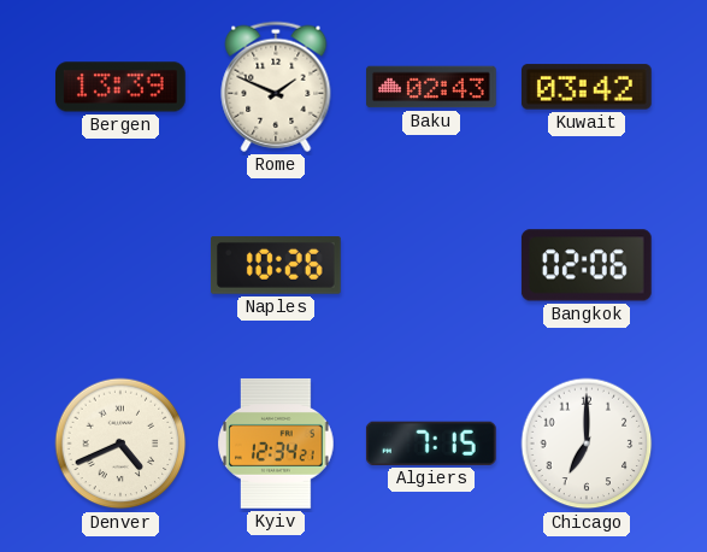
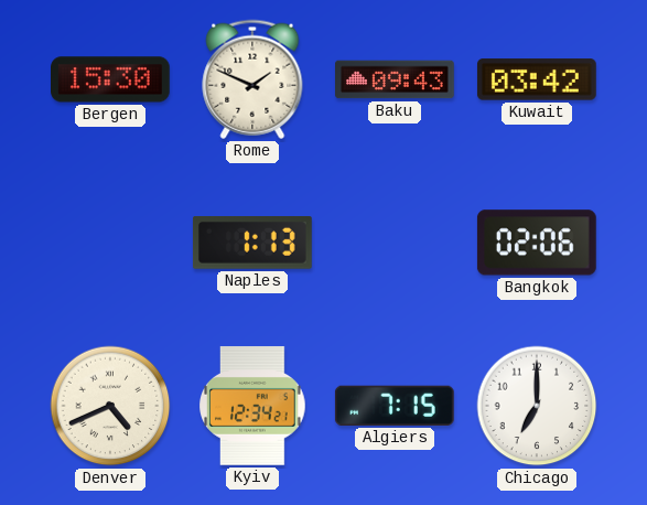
Bergen: 13:39 -> 15:30 (111, 79)
Baku: 02:43 -> 09:43 (396, 79)
Naples: 10:26 -> 1:13 (252, 244)
